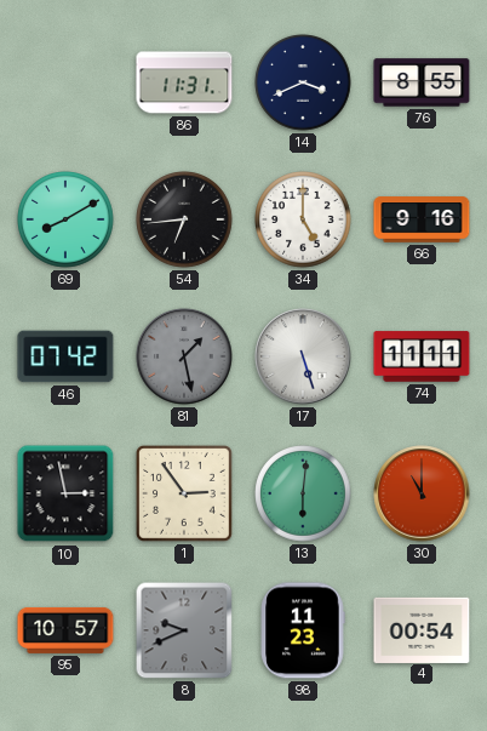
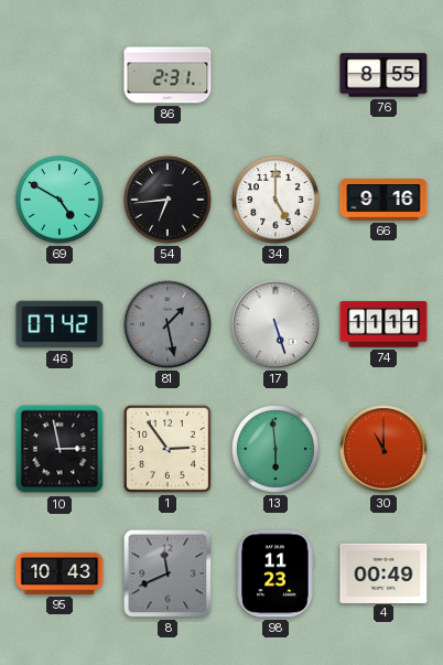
86: 11:31 -> 2:31 (168, 75)
14: 3:41 -> none (303, 82)
69: 8:10 -> 4:50 (60, 200)
13: 6:01 -> 5:59 (275, 449)
95: 10:57 -> 10:43 (60, 573)
8: 9:41 -> 11:41 (168, 573)
4: 00:54 -> 00:49 (383, 572)
